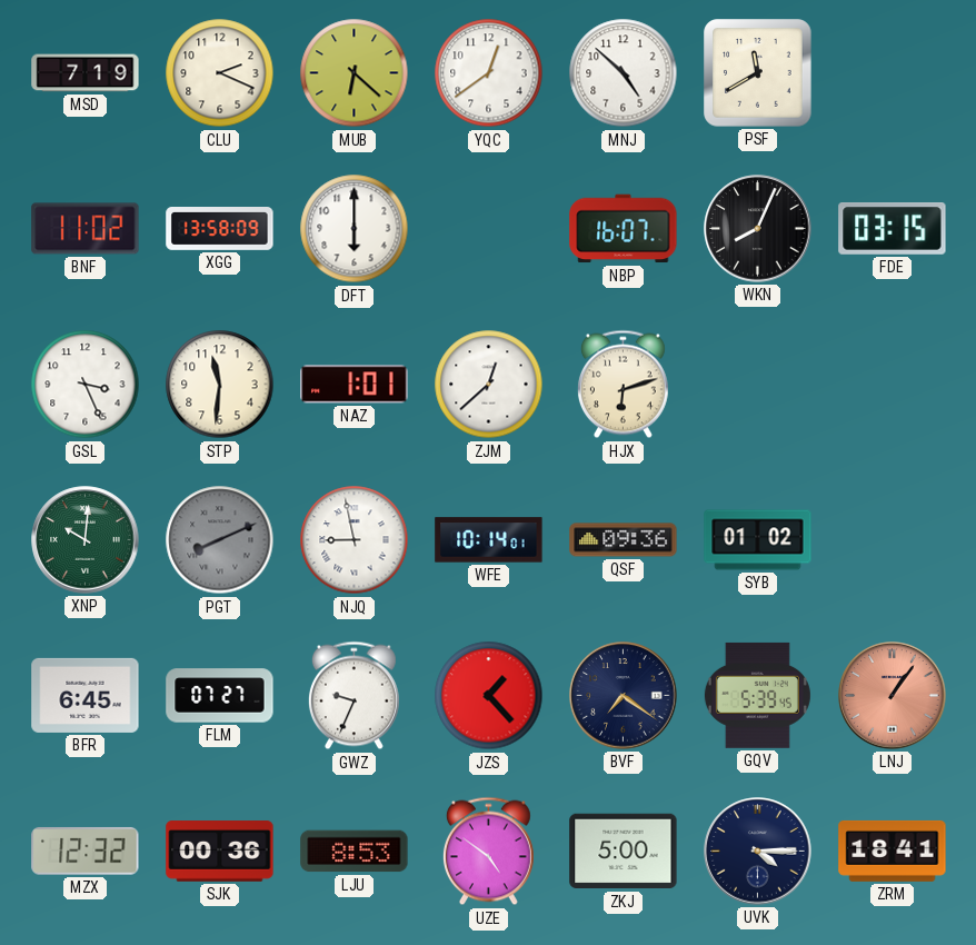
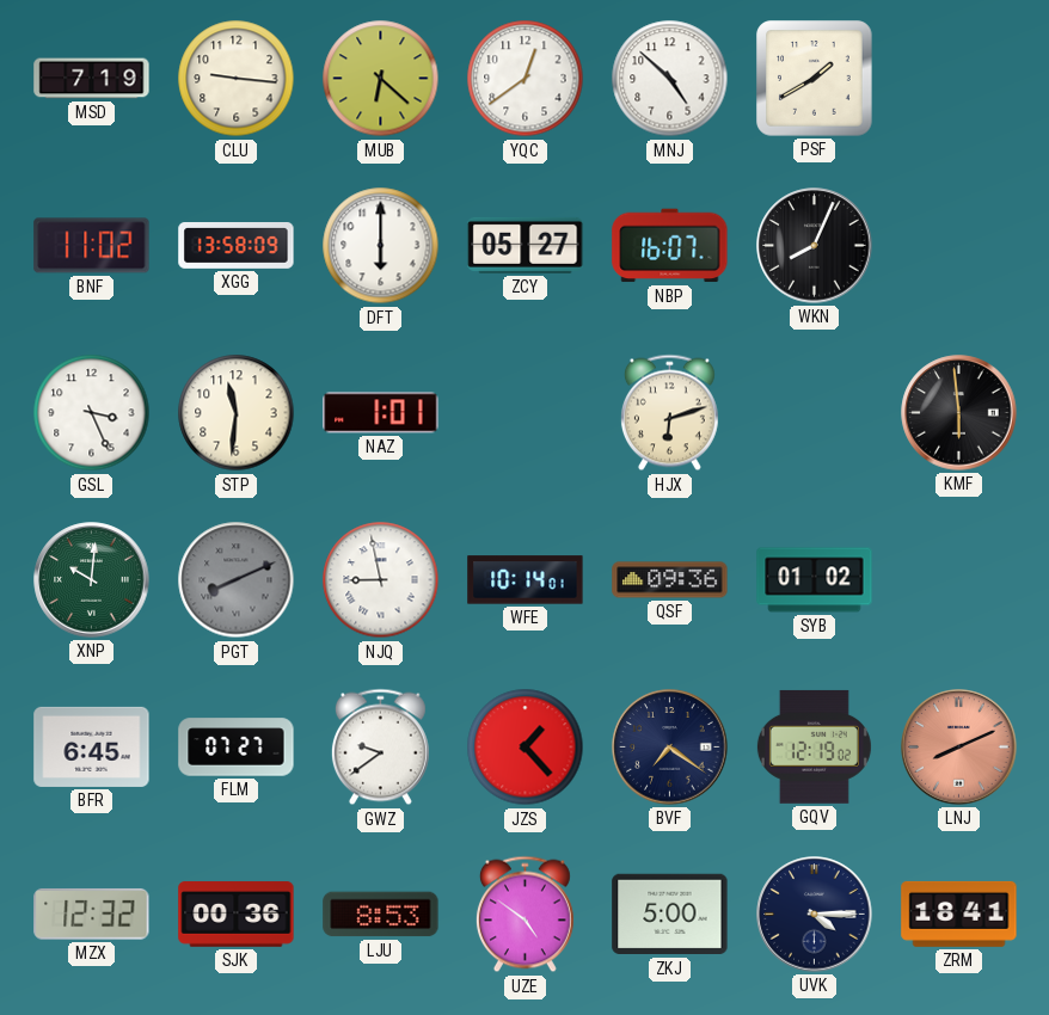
CLU: 2:19 -> 9:16 (237, 79)
PSF: 11:40 -> 1:40 (815, 79)
ZCY: none -> 05:27 (526, 245)
FDE: 03:15 -> none (893, 229)
ZJM: 12:38 -> none (489, 385)
KMF: none -> 5:59 (959, 413)
GWZ: 9:34 -> 9:39 (380, 748)
GQV: 5:39 -> 12:19 (814, 746)
LNJ: 1:06 -> 8:11 (959, 748)
